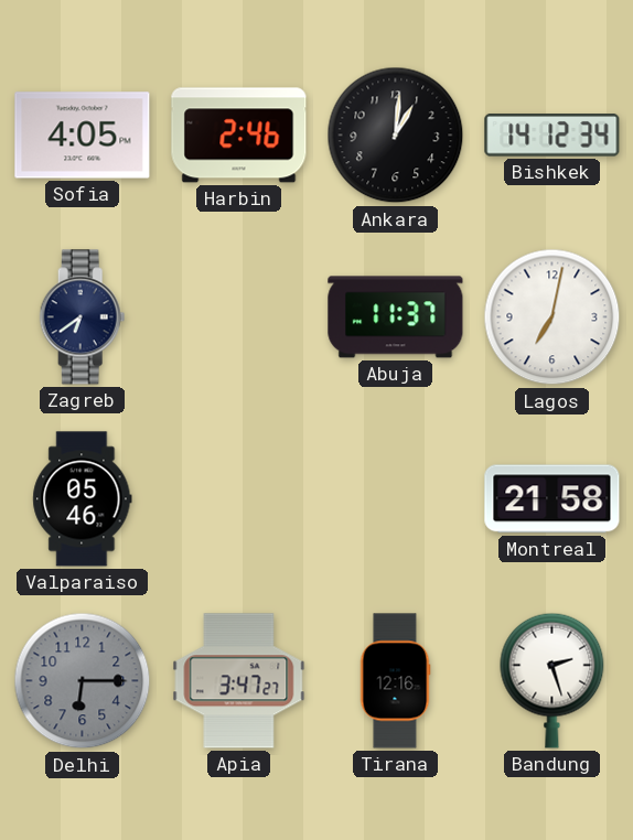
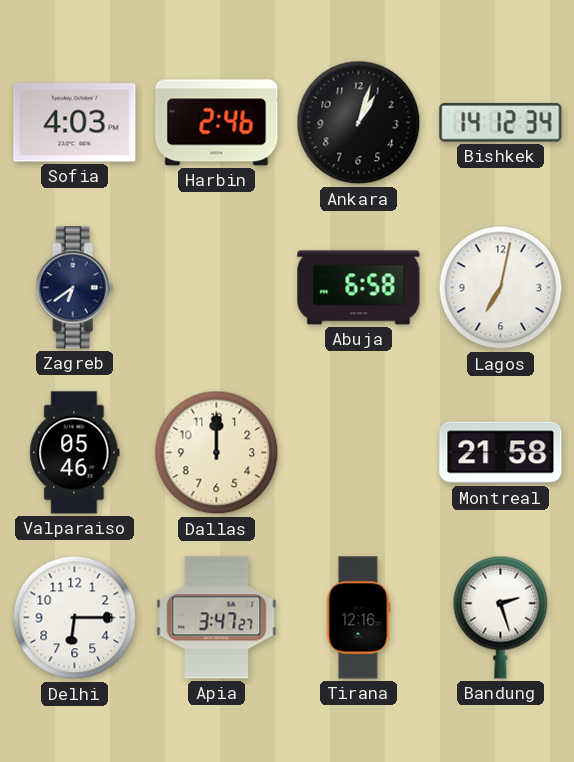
Sofia: 4:05 -> 4:03 (75, 123)
Ankara: 1:01 -> 1:03 (359, 123)
Abuja: 11:37 -> 6:58 (359, 288)
Dallas: none -> 12:00 (217, 453)
Delhi dial: grey -> white (75, 618)
